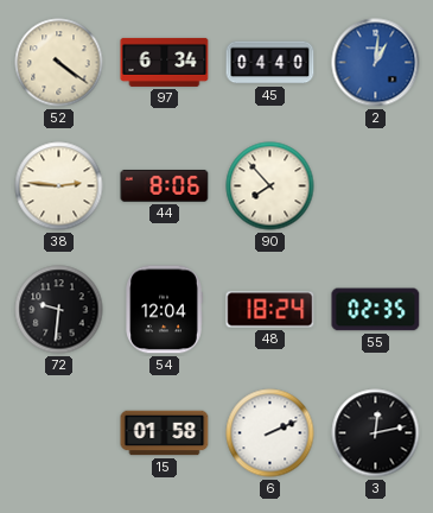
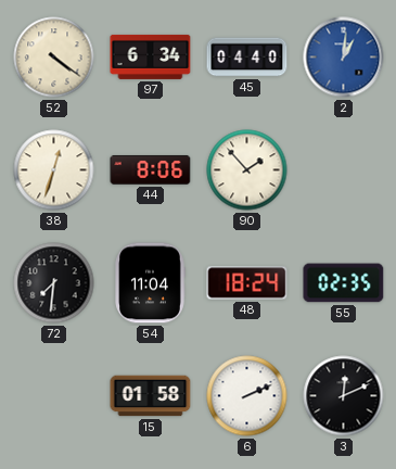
38: 2:46 -> 12:33 (54, 170)
90: 7:53 -> 1:53 (247, 170)
72: 9:31 -> 7:31 (54, 283)
54: 12:04 -> 11:04 (150, 283)
3: 12:13 -> 12:11 (344, 396)
